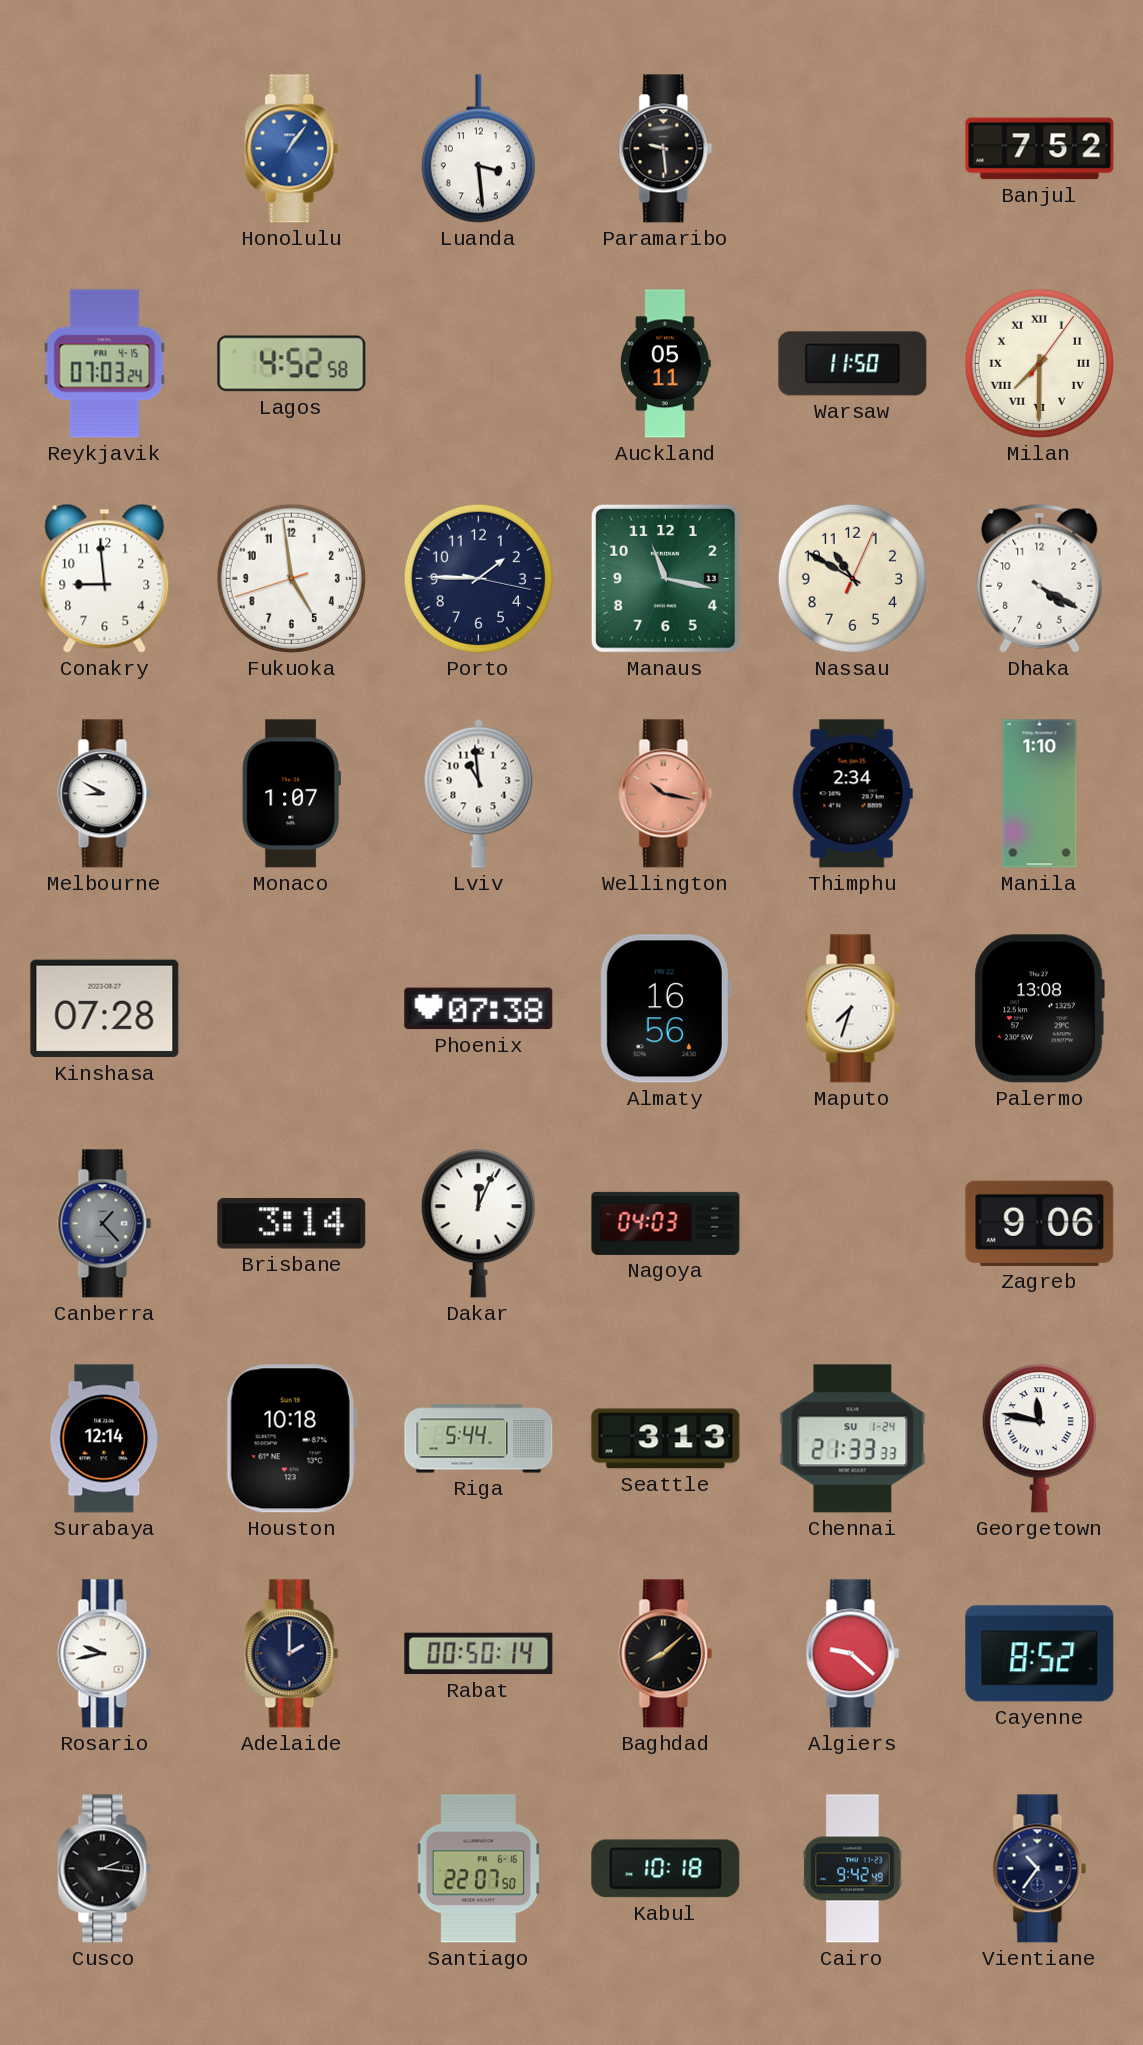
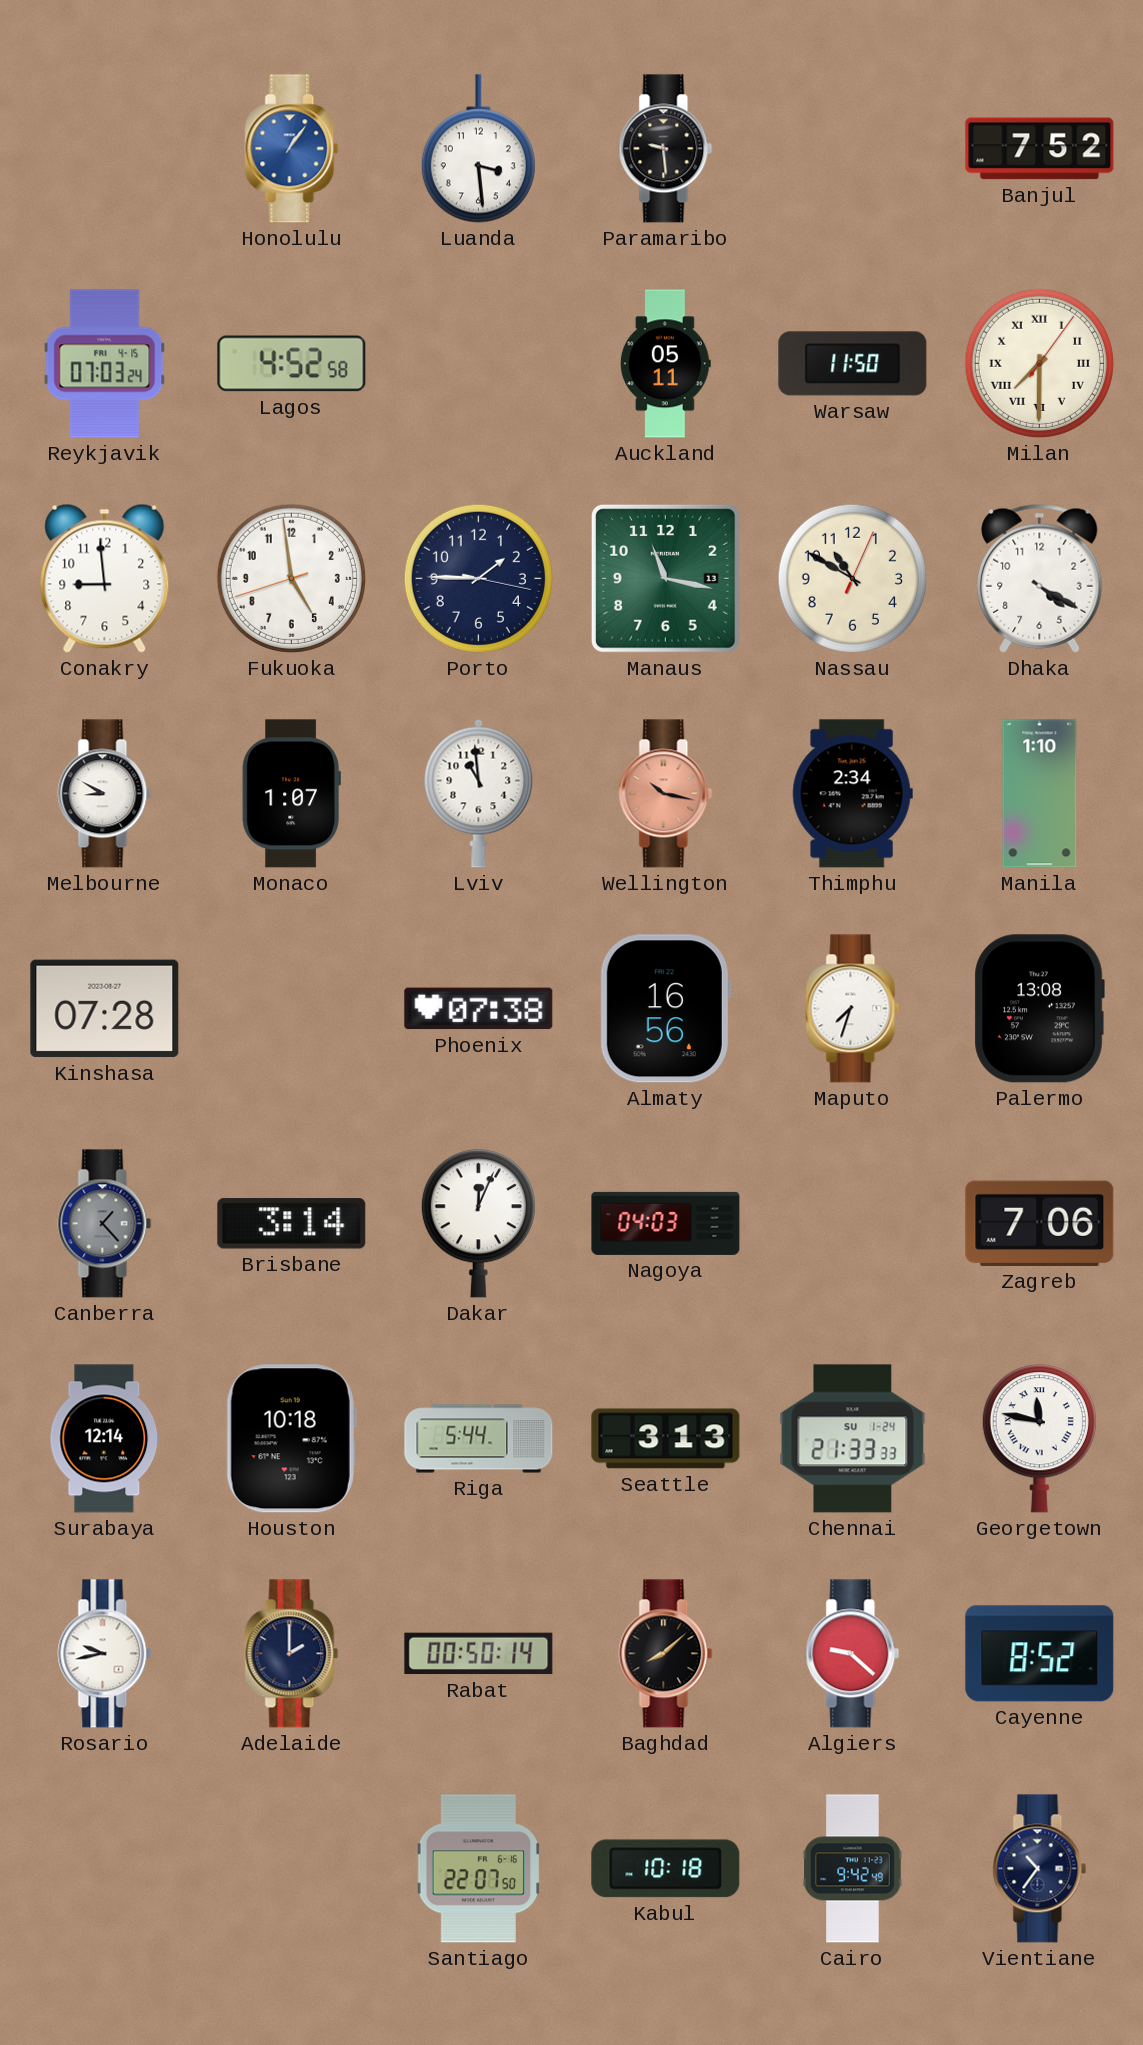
Zagreb: 9:06 -> 7:06 (1040, 1223)
Cusco: 2:16 -> none (105, 1869)
